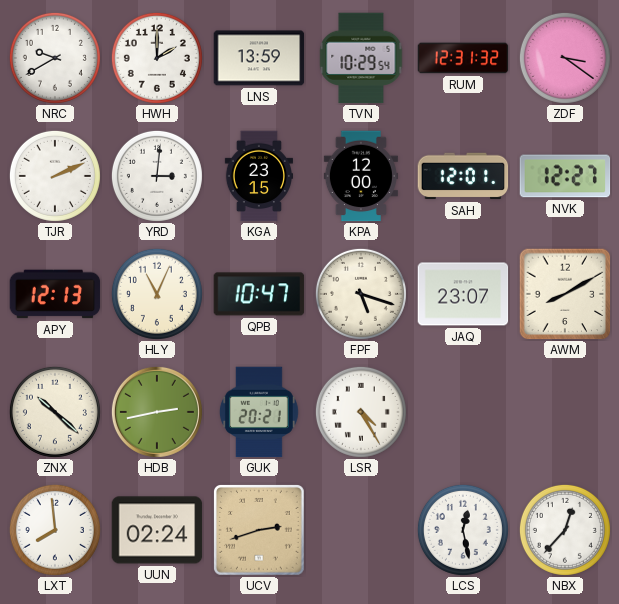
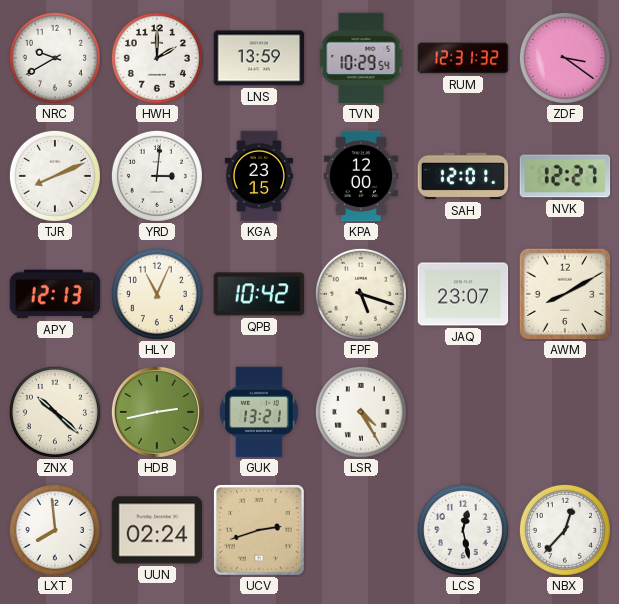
TJR: 2:11 -> 8:11 (55, 176)
QPB: 10:47 -> 10:42 (259, 294)
GUK: 20:21 -> 13:21 (259, 412)
